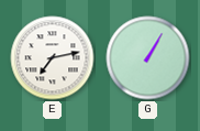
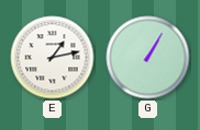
E: 7:13 -> 1:13 (53, 58)
